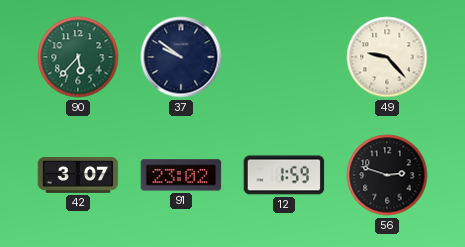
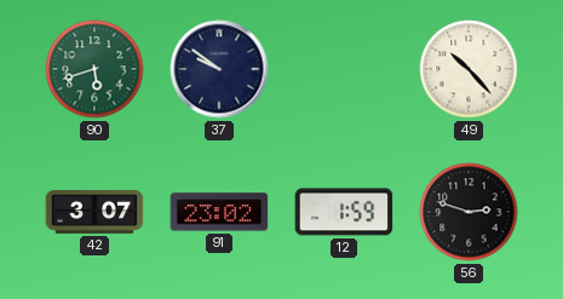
90: 5:37 -> 5:42 (94, 69)
49: 9:23 -> 10:23 (469, 69)
